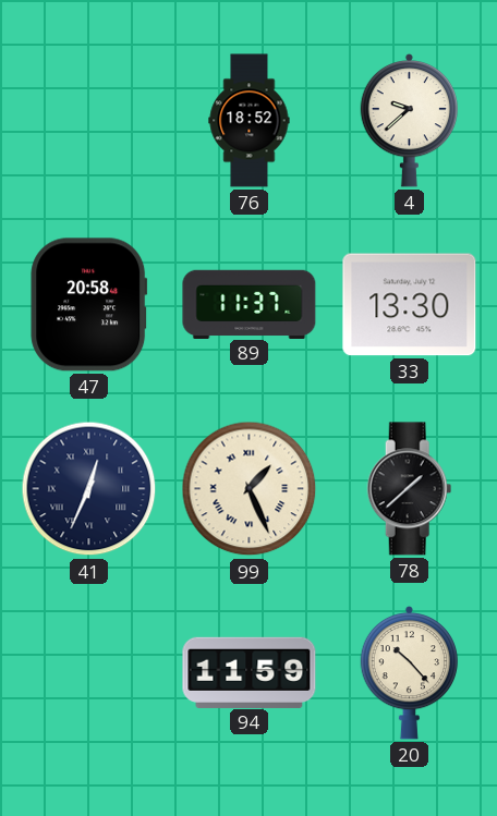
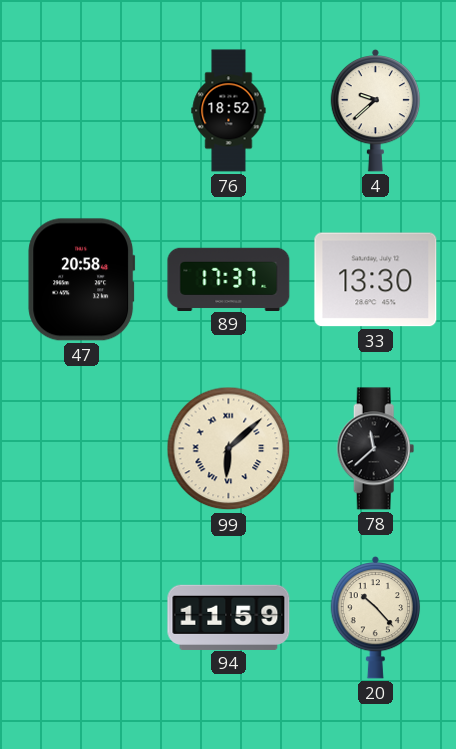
89: 11:37 -> 17:37 (229, 279)
41: 12:34 -> none (89, 489)
99: 1:26 -> 6:08 (229, 449)
78: 1:38 -> 11:38 (376, 449)
